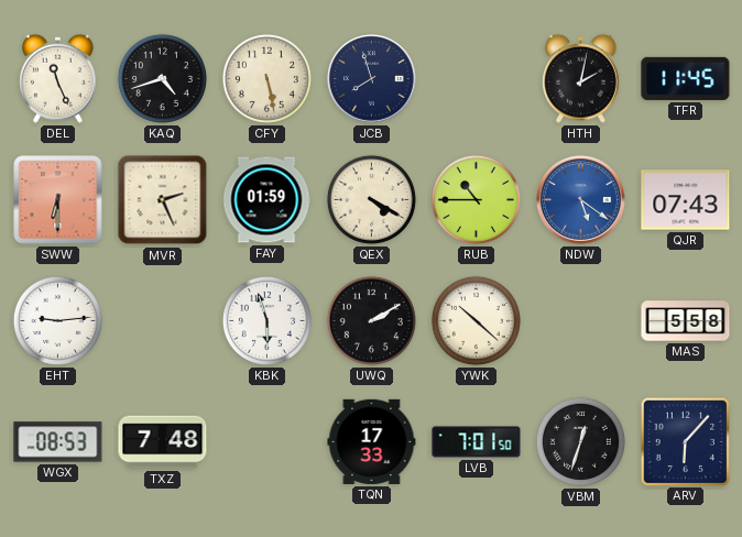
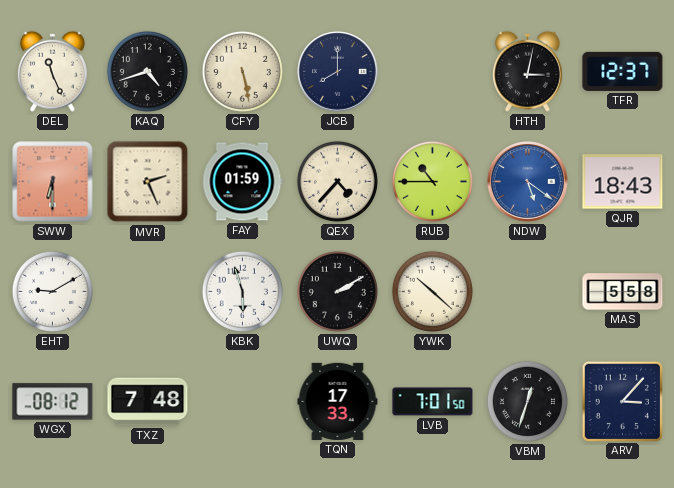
JCB: 7:57 -> 8:00 (338, 72)
HTH: 2:02 -> 3:02 (527, 71)
TFR: 11:45 -> 12:37 (623, 71)
QEX: 4:20 -> 4:37 (337, 181)
QJR: 07:43 -> 18:43 (623, 182)
EHT: 9:14 -> 9:10 (52, 291)
WGX: 08:53 -> 08:12 (53, 402)
ARV: 6:07 -> 3:07 (622, 401)
